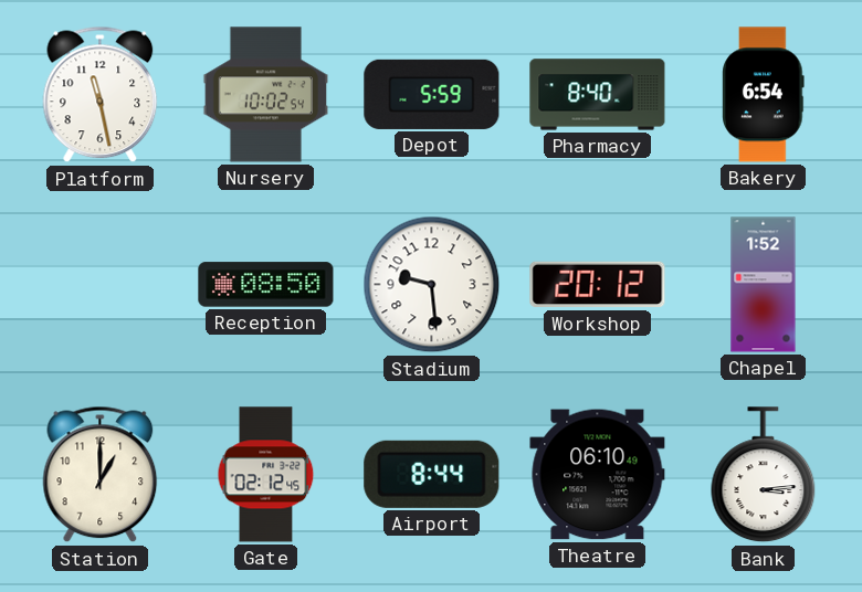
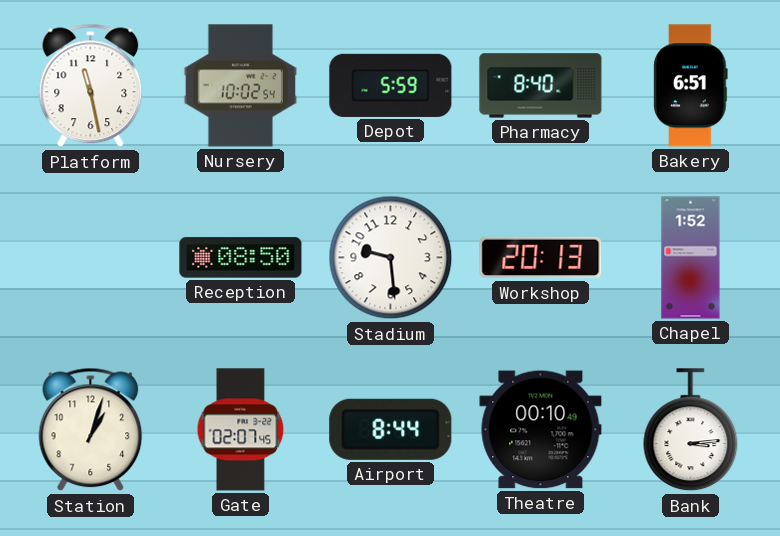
Bakery: 6:54 -> 6:51 (691, 86)
Workshop: 20:12 -> 20:13 (541, 258)
Station: 1:00 -> 1:03 (91, 430)
Gate: 02:12 -> 02:07 (241, 430)
Theatre: 06:10 -> 00:10 (541, 430)
